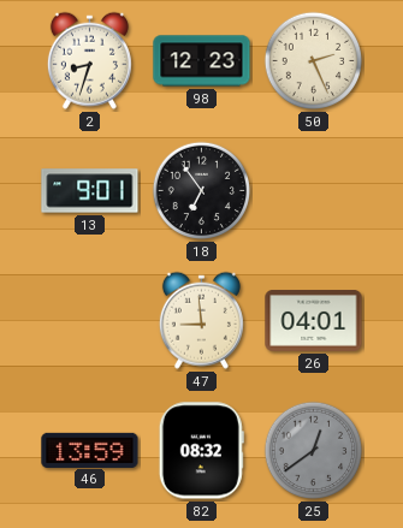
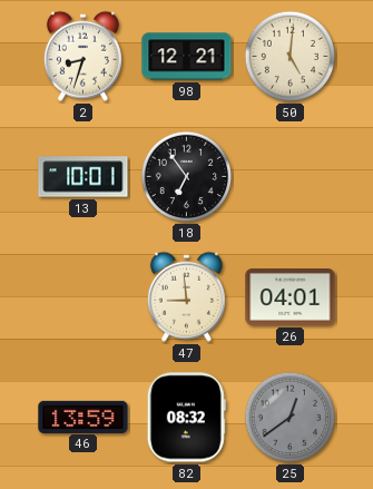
98: 12:23 -> 12:21 (187, 57)
50: 2:26 -> 5:01 (291, 57)
13: 9:01 -> 10:01 (84, 177)
